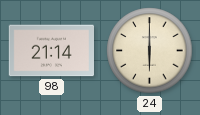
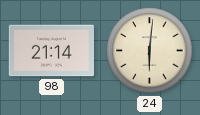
24: 6:00 -> 6:01 (150, 51)
